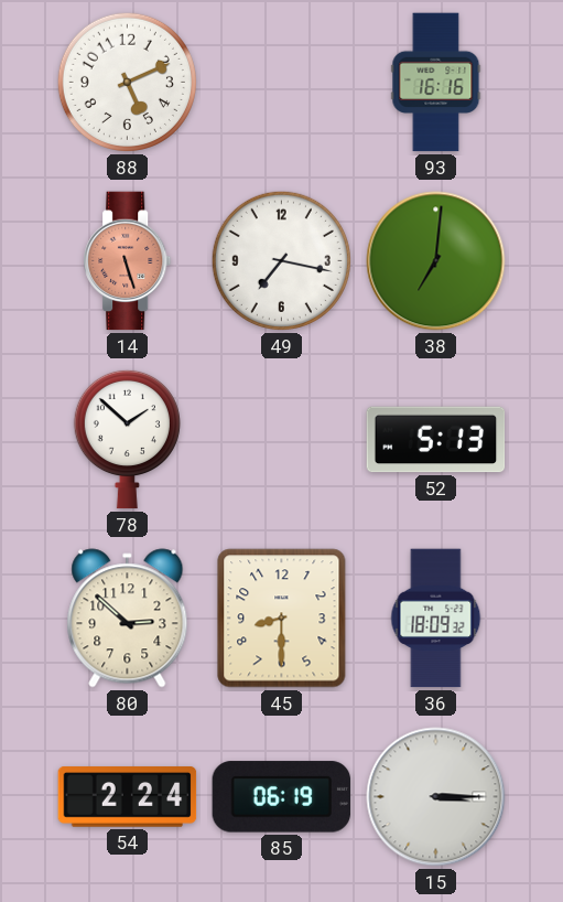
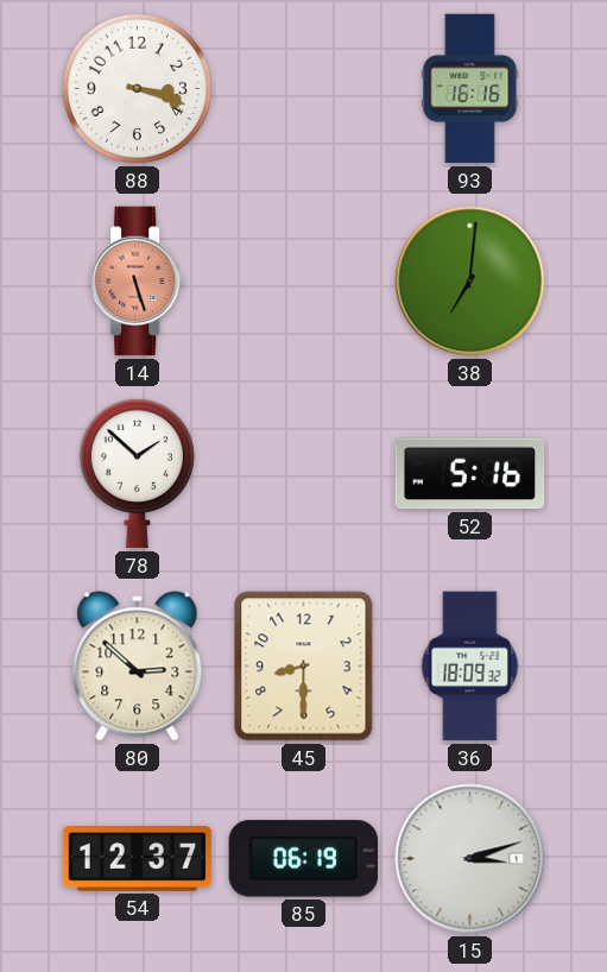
88: 5:11 -> 3:18 (137, 88)
49: 7:17 -> none (281, 260)
52: 5:13 -> 5:16 (470, 474)
54: 2:24 -> 12:37 (138, 859)
15: 3:15 -> 3:12 (470, 859)
